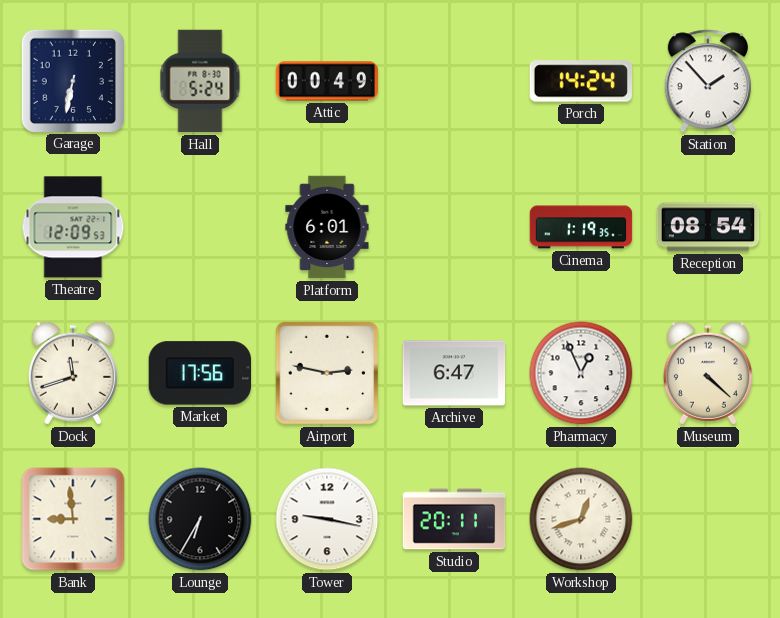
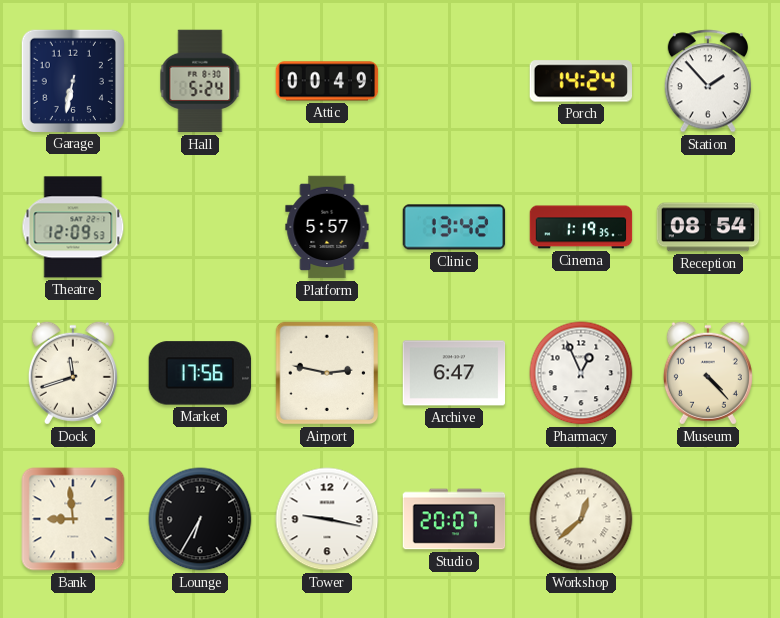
Platform: 6:01 -> 5:57 (327, 227)
Clinic: none -> 13:42 (454, 227)
Museum: 4:22 -> 4:23 (708, 373)
Studio: 20:11 -> 20:07 (454, 519)
Workshop: 12:42 -> 12:38 (581, 519)
